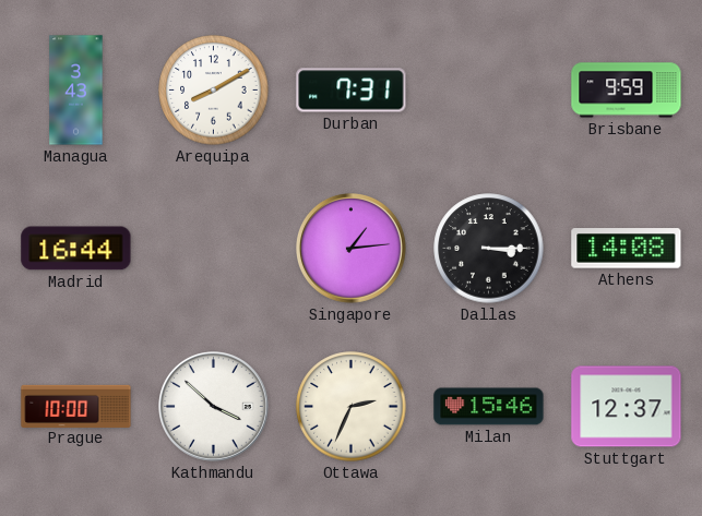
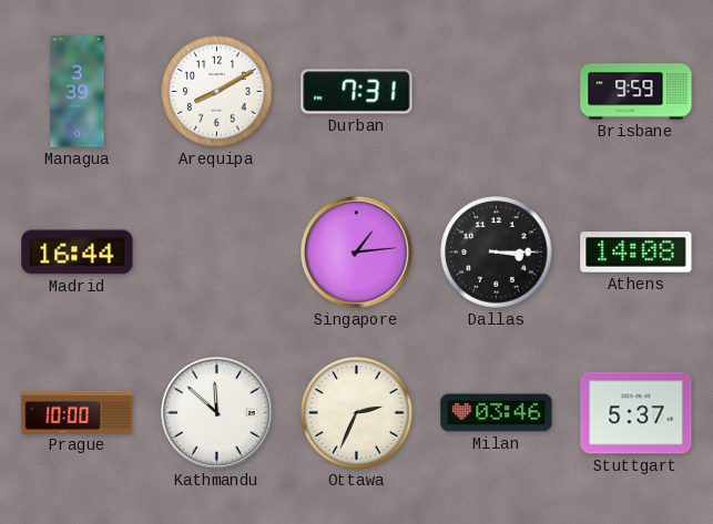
Managua: 3:43 -> 3:39 (78, 92)
Kathmandu: 3:52 -> 11:52 (217, 413)
Milan: 15:46 -> 03:46 (497, 413)
Stuttgart: 12:37 -> 5:37 (636, 413)
